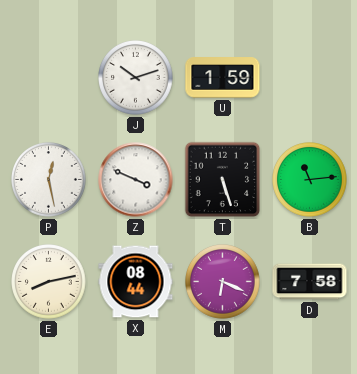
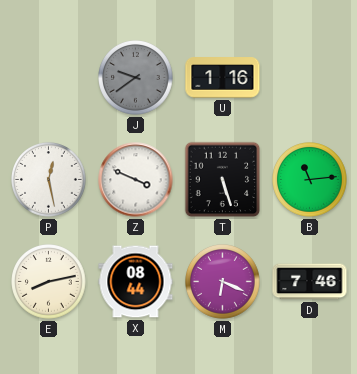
J: 10:12 -> 9:39 (136, 78)
J dial: white -> grey (136, 78)
U: 1:59 -> 1:16 (223, 78)
D: 7:58 -> 7:46 (310, 282)
